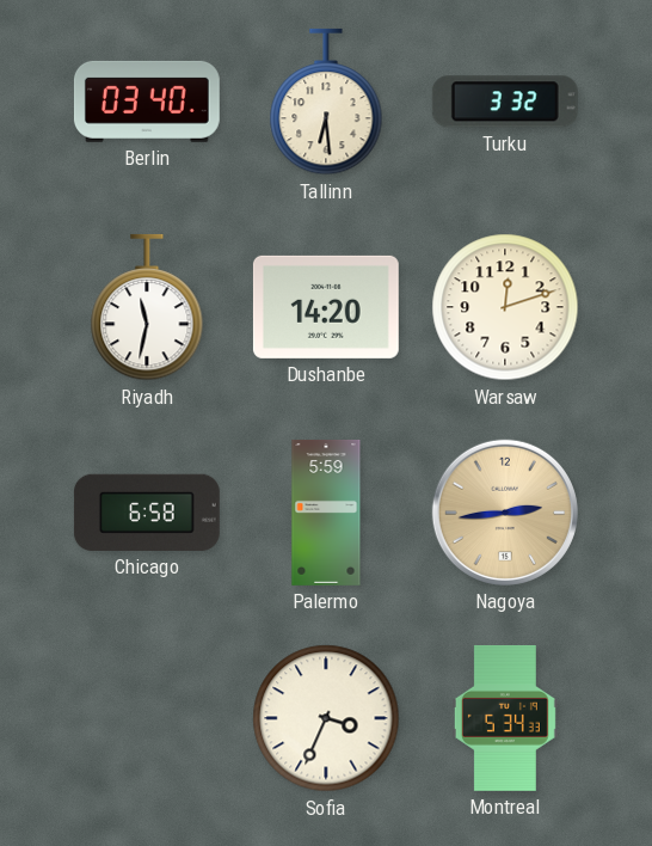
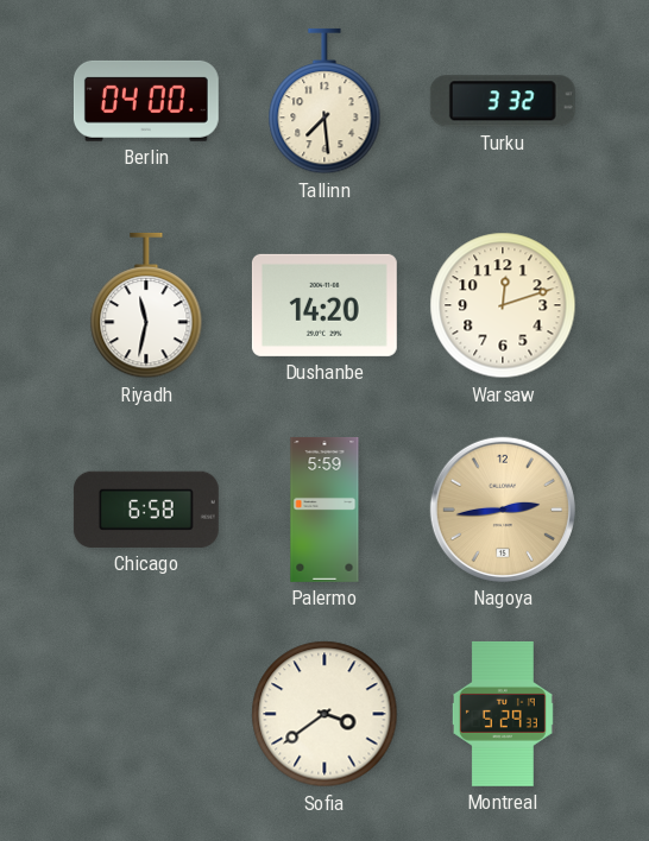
Berlin: 03:40 -> 04:00 (146, 101)
Tallinn: 6:29 -> 7:29 (324, 101)
Sofia: 3:34 -> 3:39 (324, 714)
Montreal: 5:34 -> 5:29 (503, 714)
